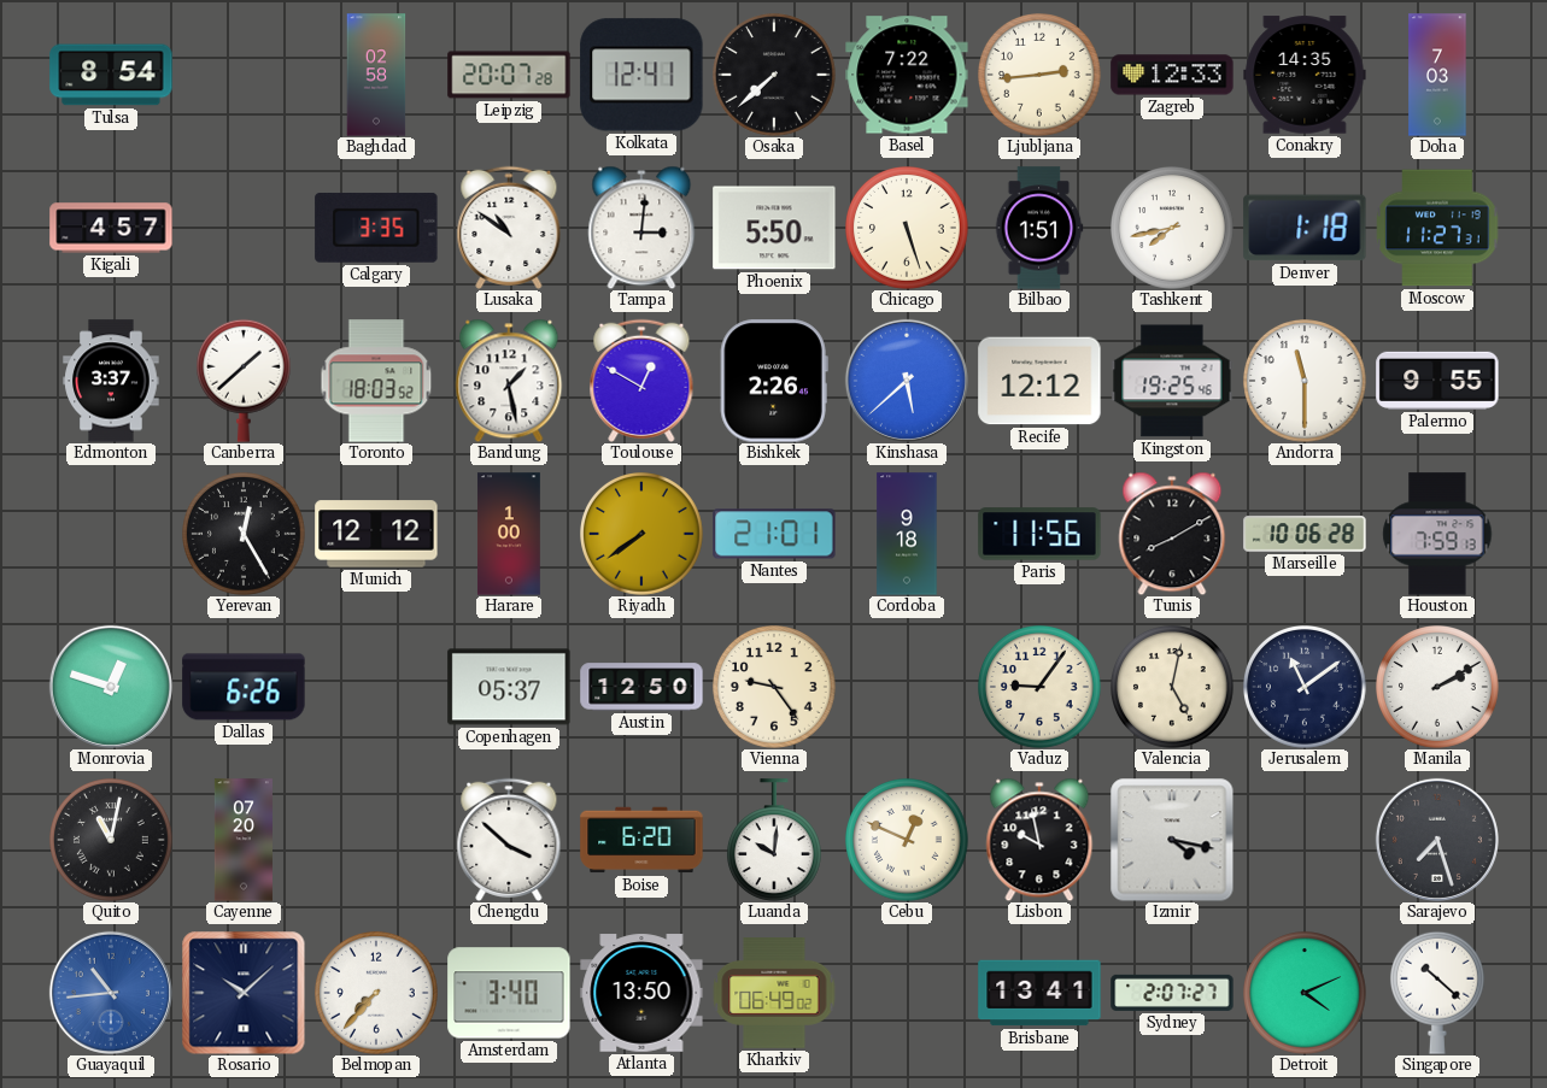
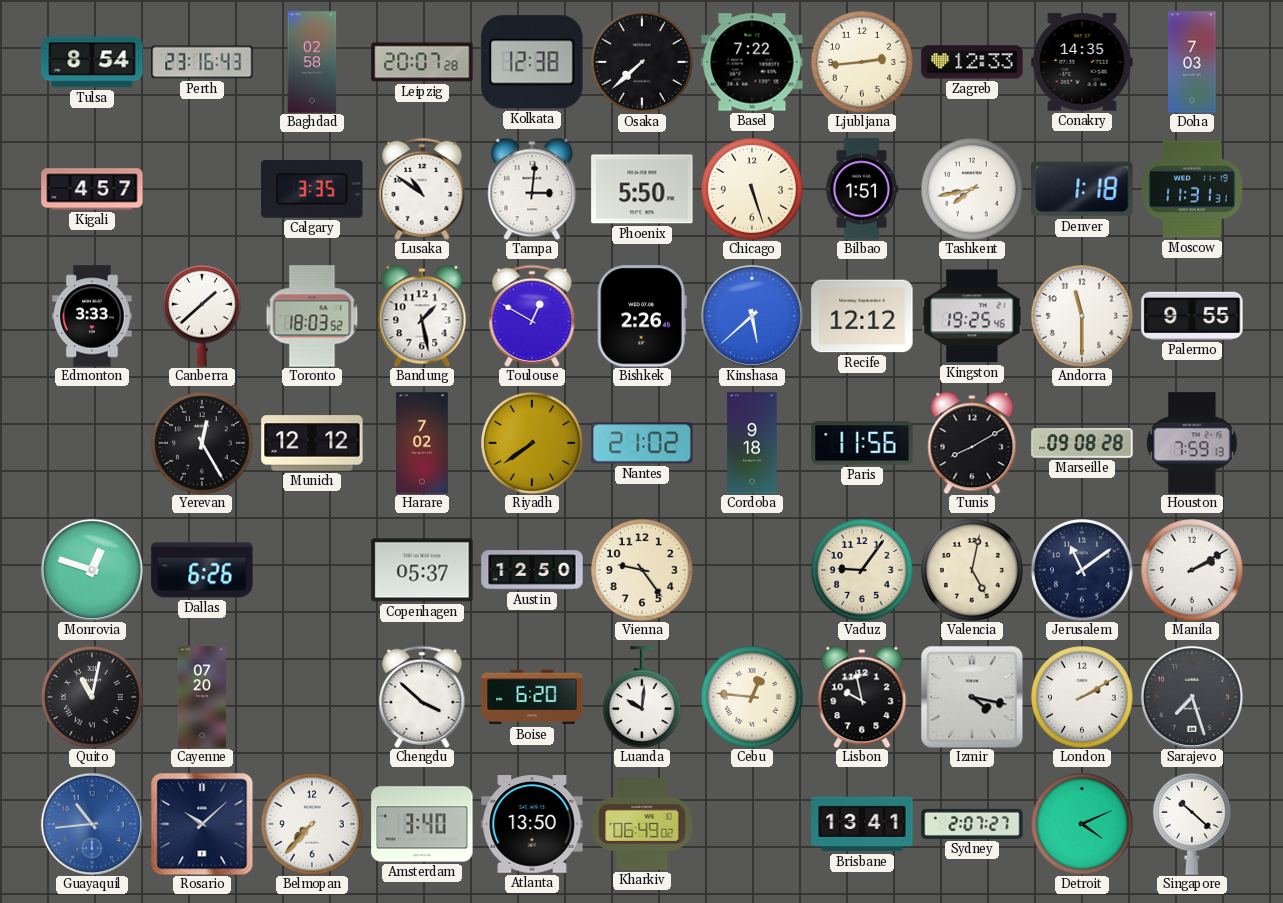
Perth: none -> 23:16 (202, 62)
Kolkata: 12:41 -> 12:38 (532, 62)
Moscow: 11:27 -> 11:31 (1192, 189)
Edmonton: 3:37 -> 3:33 (92, 316)
Harare: 1:00 -> 7:02 (422, 443)
Nantes: 21:01 -> 21:02 (642, 443)
Marseille: 10:06 -> 09:08 (1082, 443)
Cebu: 12:49 -> 12:46 (753, 698)
London: none -> 2:10 (1083, 698)
